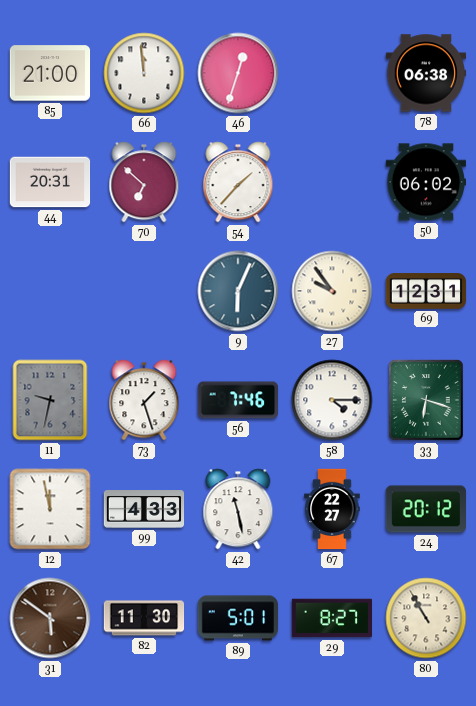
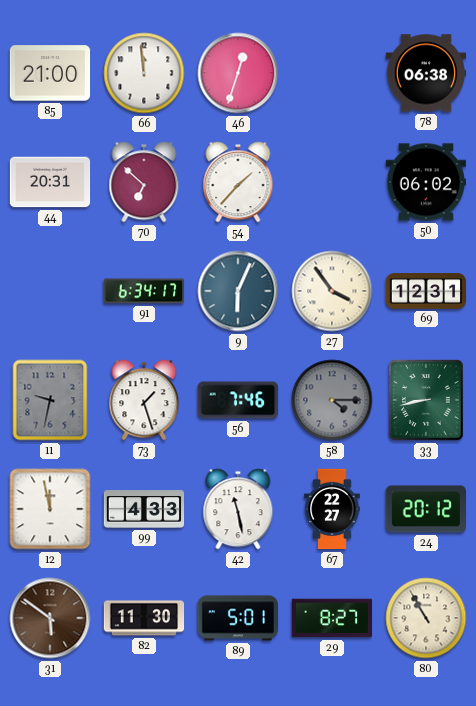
91: none -> 6:34 (144, 291)
27: 9:54 -> 3:54 (332, 291)
58 dial: white -> grey (332, 400)
33: 6:18 -> 8:43 (426, 400)
